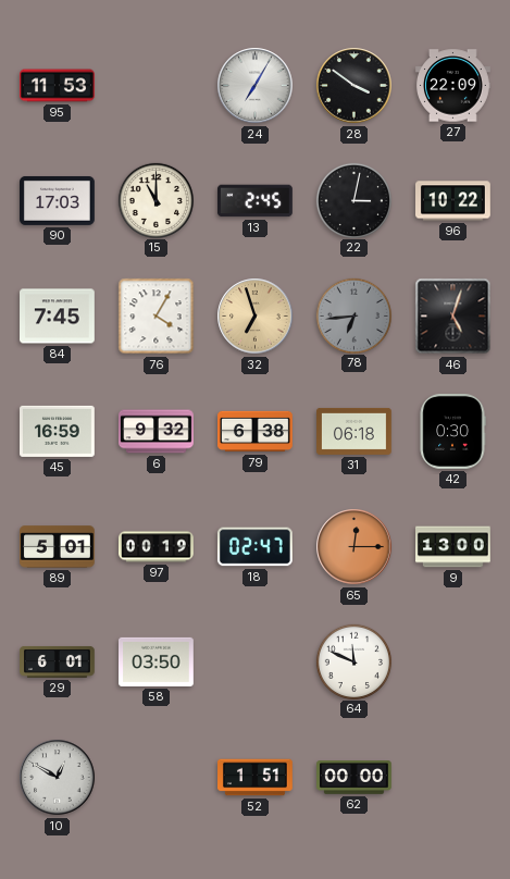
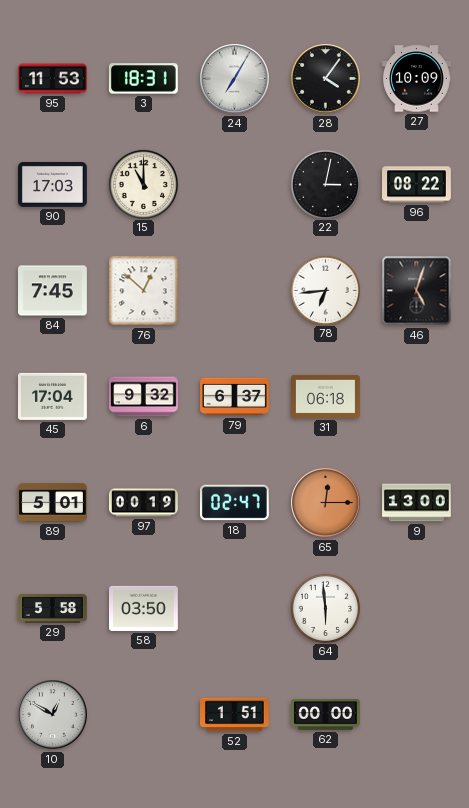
3: none -> 18:31 (143, 79)
28: 3:51 -> 4:06 (326, 79)
27: 22:09 -> 10:09 (417, 79)
13: 2:45 -> none (254, 201)
96: 10:22 -> 08:22 (417, 185)
76: 4:05 -> 12:52 (144, 291)
32: 6:57 -> none (256, 317)
78 dial: grey -> white (325, 290)
45: 16:59 -> 17:04 (53, 396)
79: 6:38 -> 6:37 (235, 397)
42: 0:30 -> none (452, 432)
29: 6:01 -> 5:58 (53, 608)
64: 11:49 -> 5:59 (325, 608)
